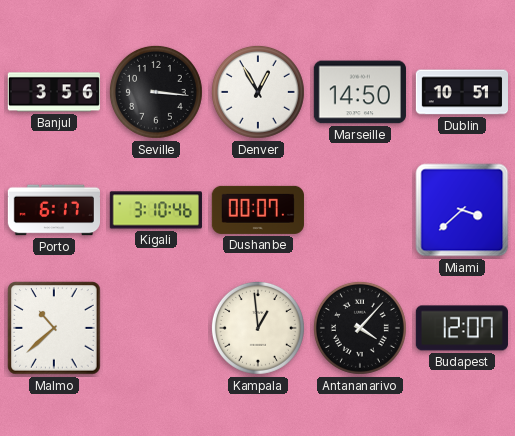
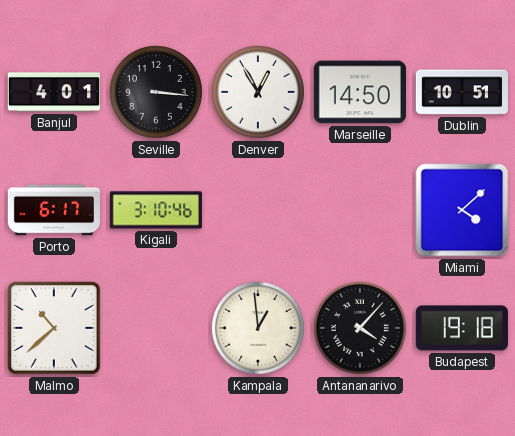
Banjul: 3:56 -> 4:01 (53, 92)
Dushanbe: 00:07 -> none (258, 210)
Miami: 3:38 -> 4:08 (462, 210)
Budapest: 12:07 -> 19:18 (462, 328)
